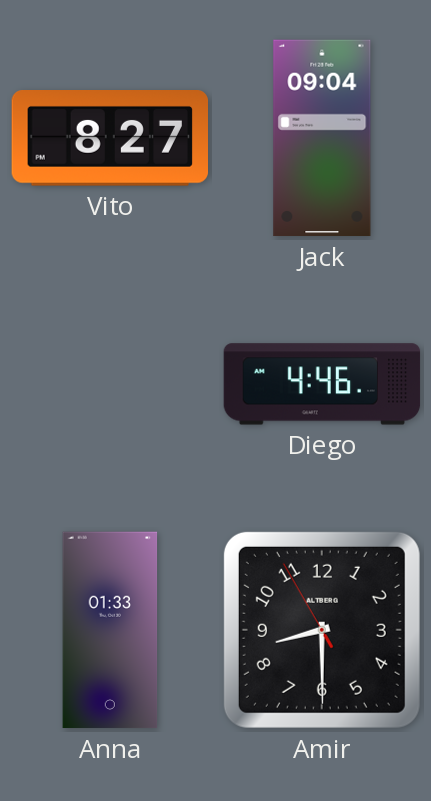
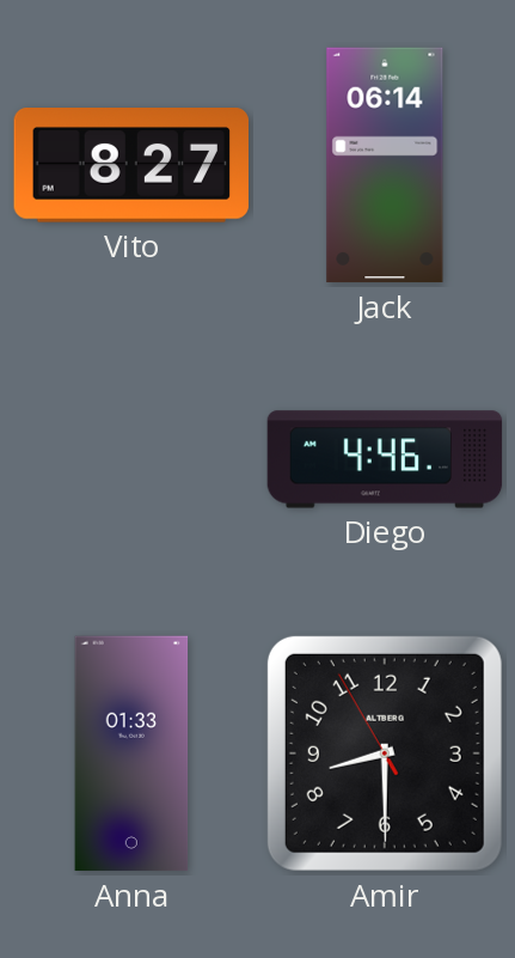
Jack: 09:04 -> 06:14 (385, 165)
